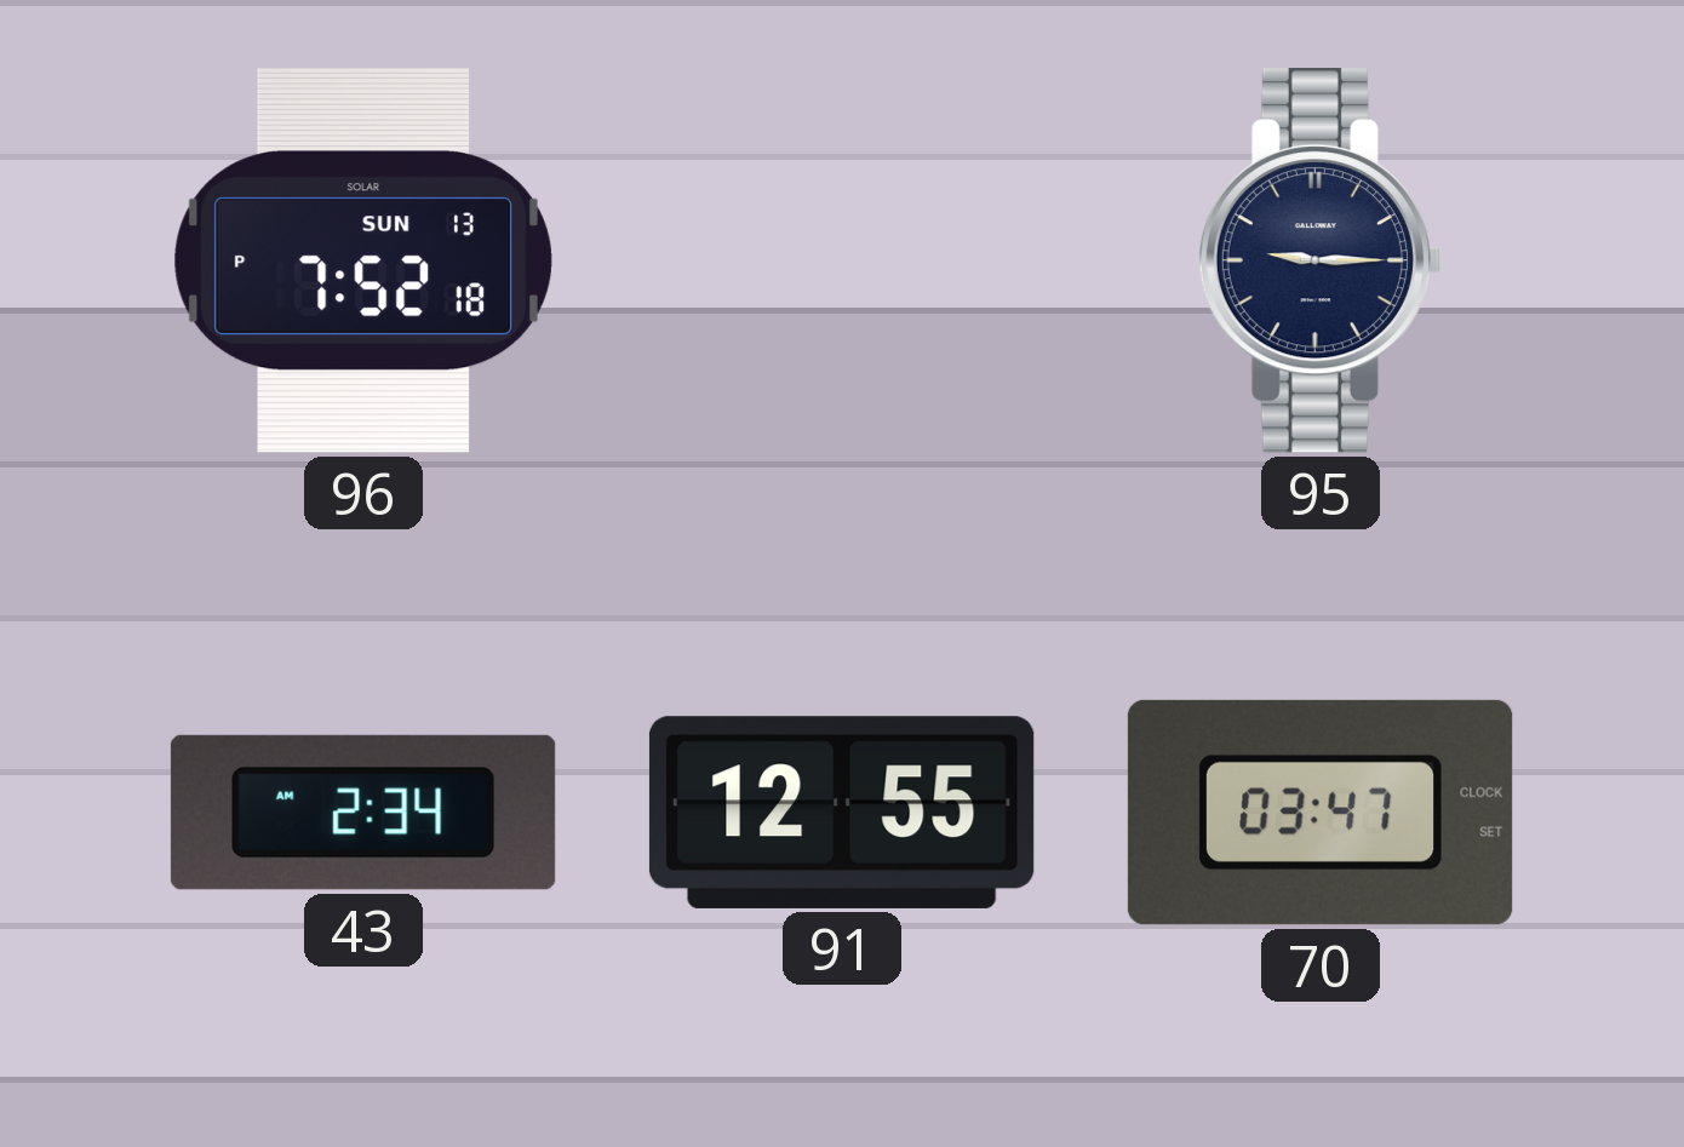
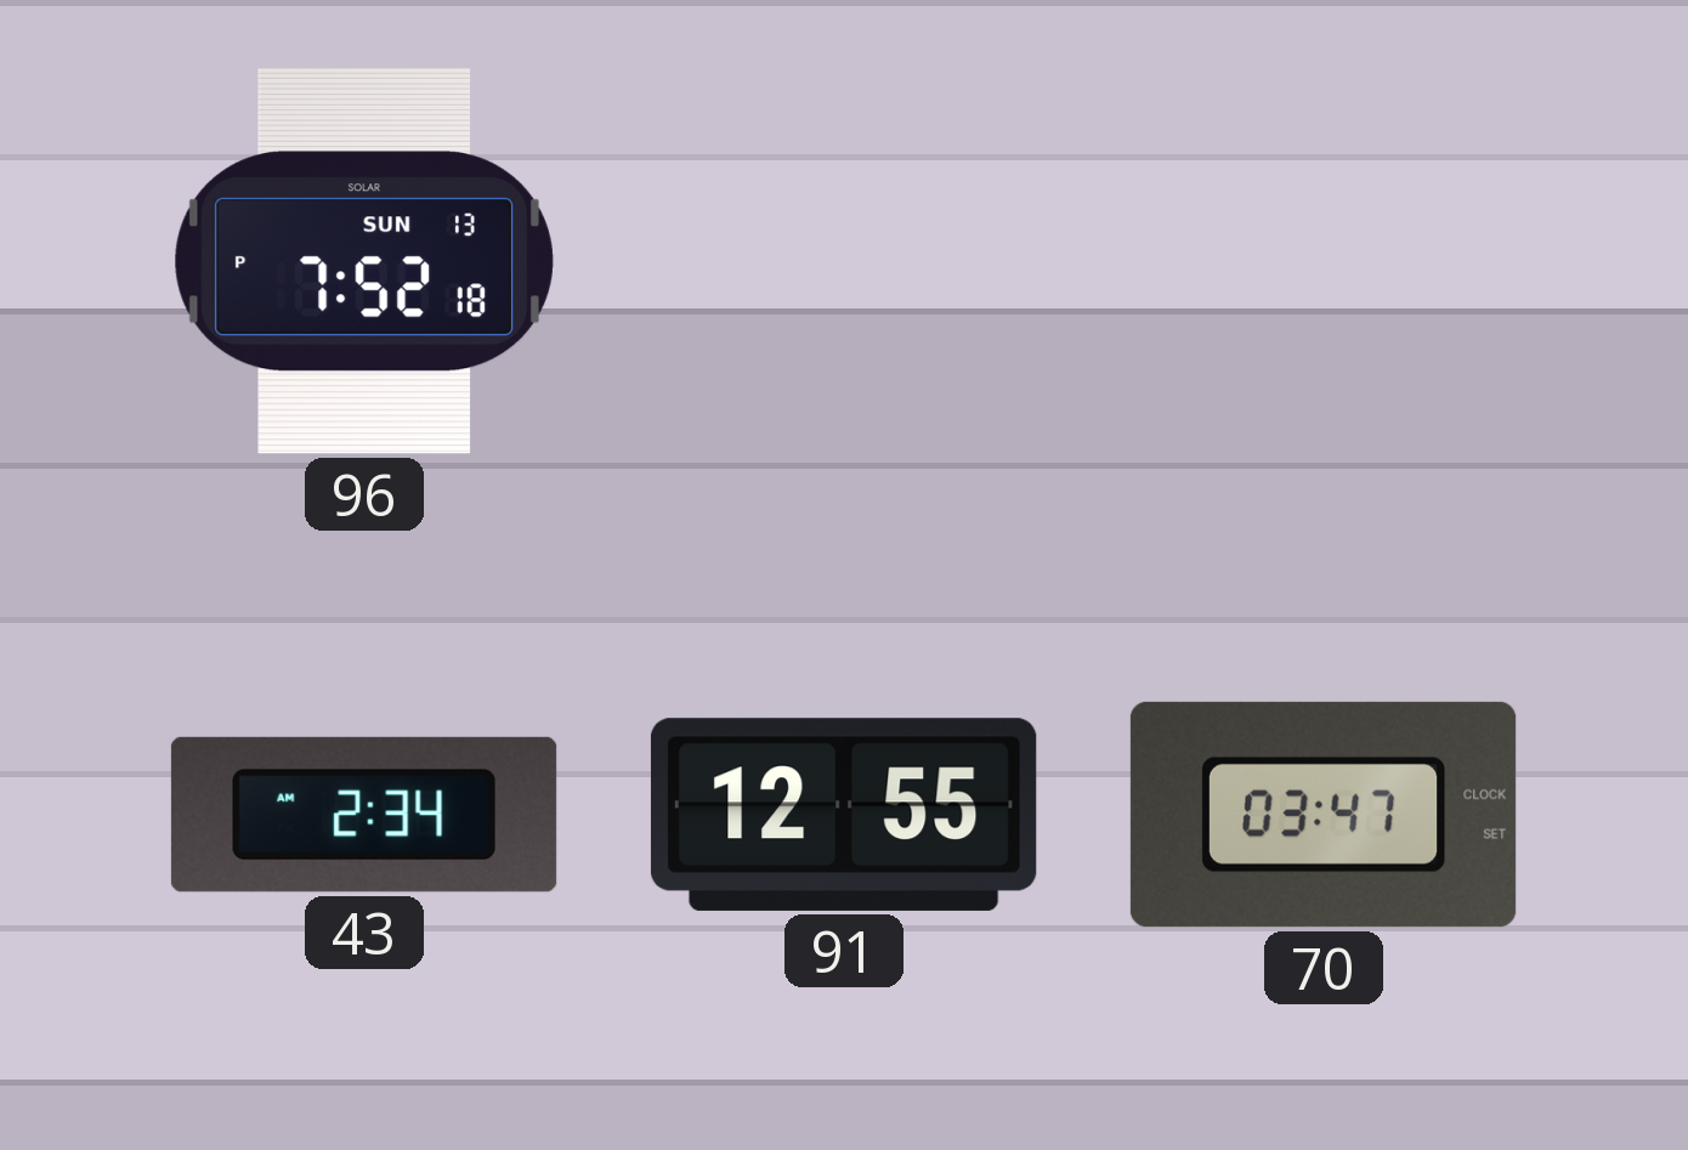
95: 9:15 -> none (1321, 260)
